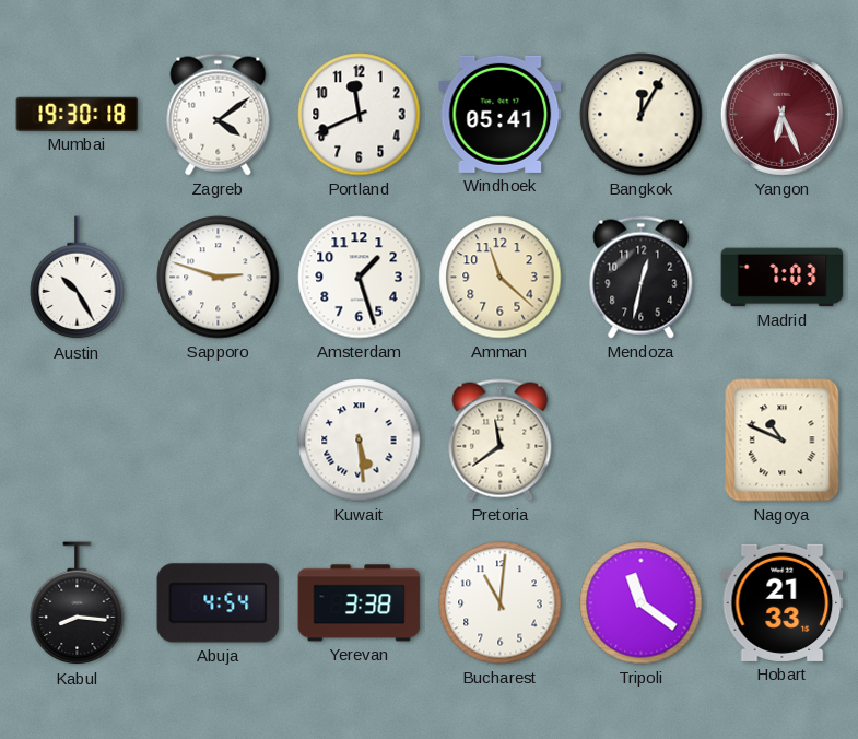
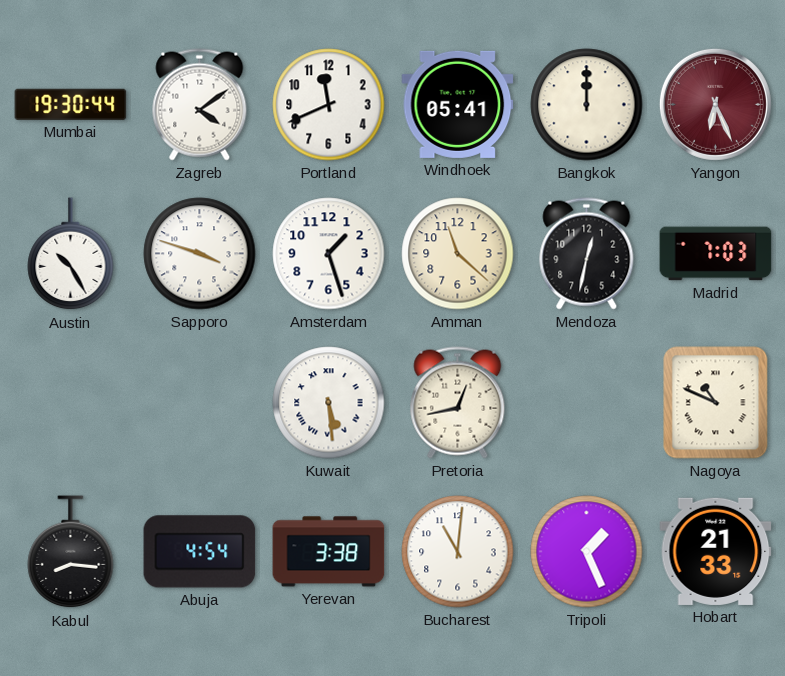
Mumbai: 19:30:18 -> 19:30:44 (71, 104)
Bangkok: 12:05 -> 12:00 (587, 105)
Sapporo: 2:48 -> 3:48 (200, 254)
Pretoria: 11:39 -> 12:43 (458, 403)
Tripoli: 11:21 -> 1:26 (587, 552)
